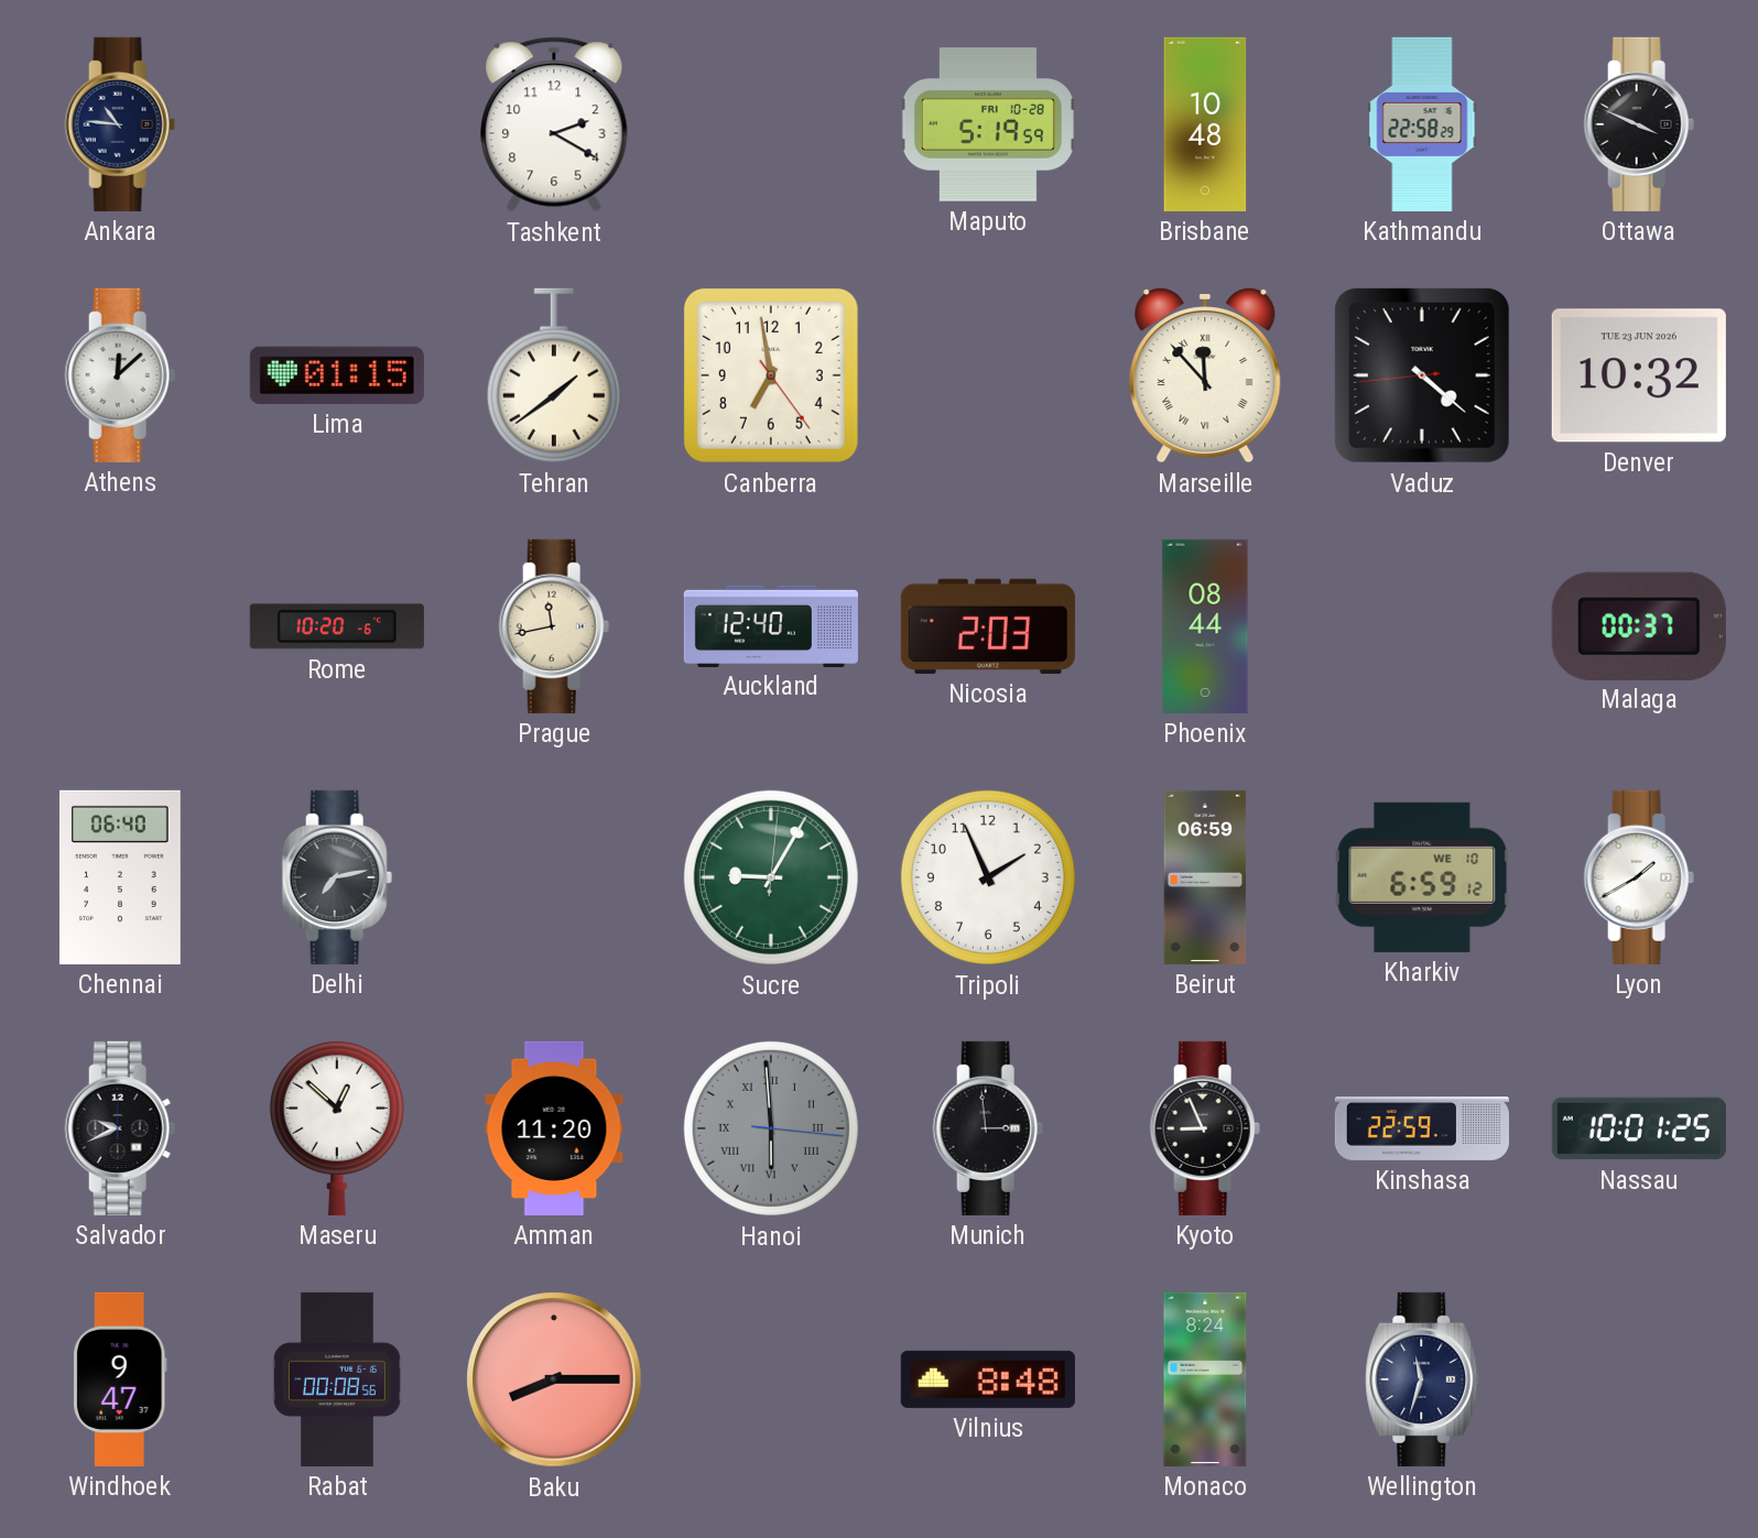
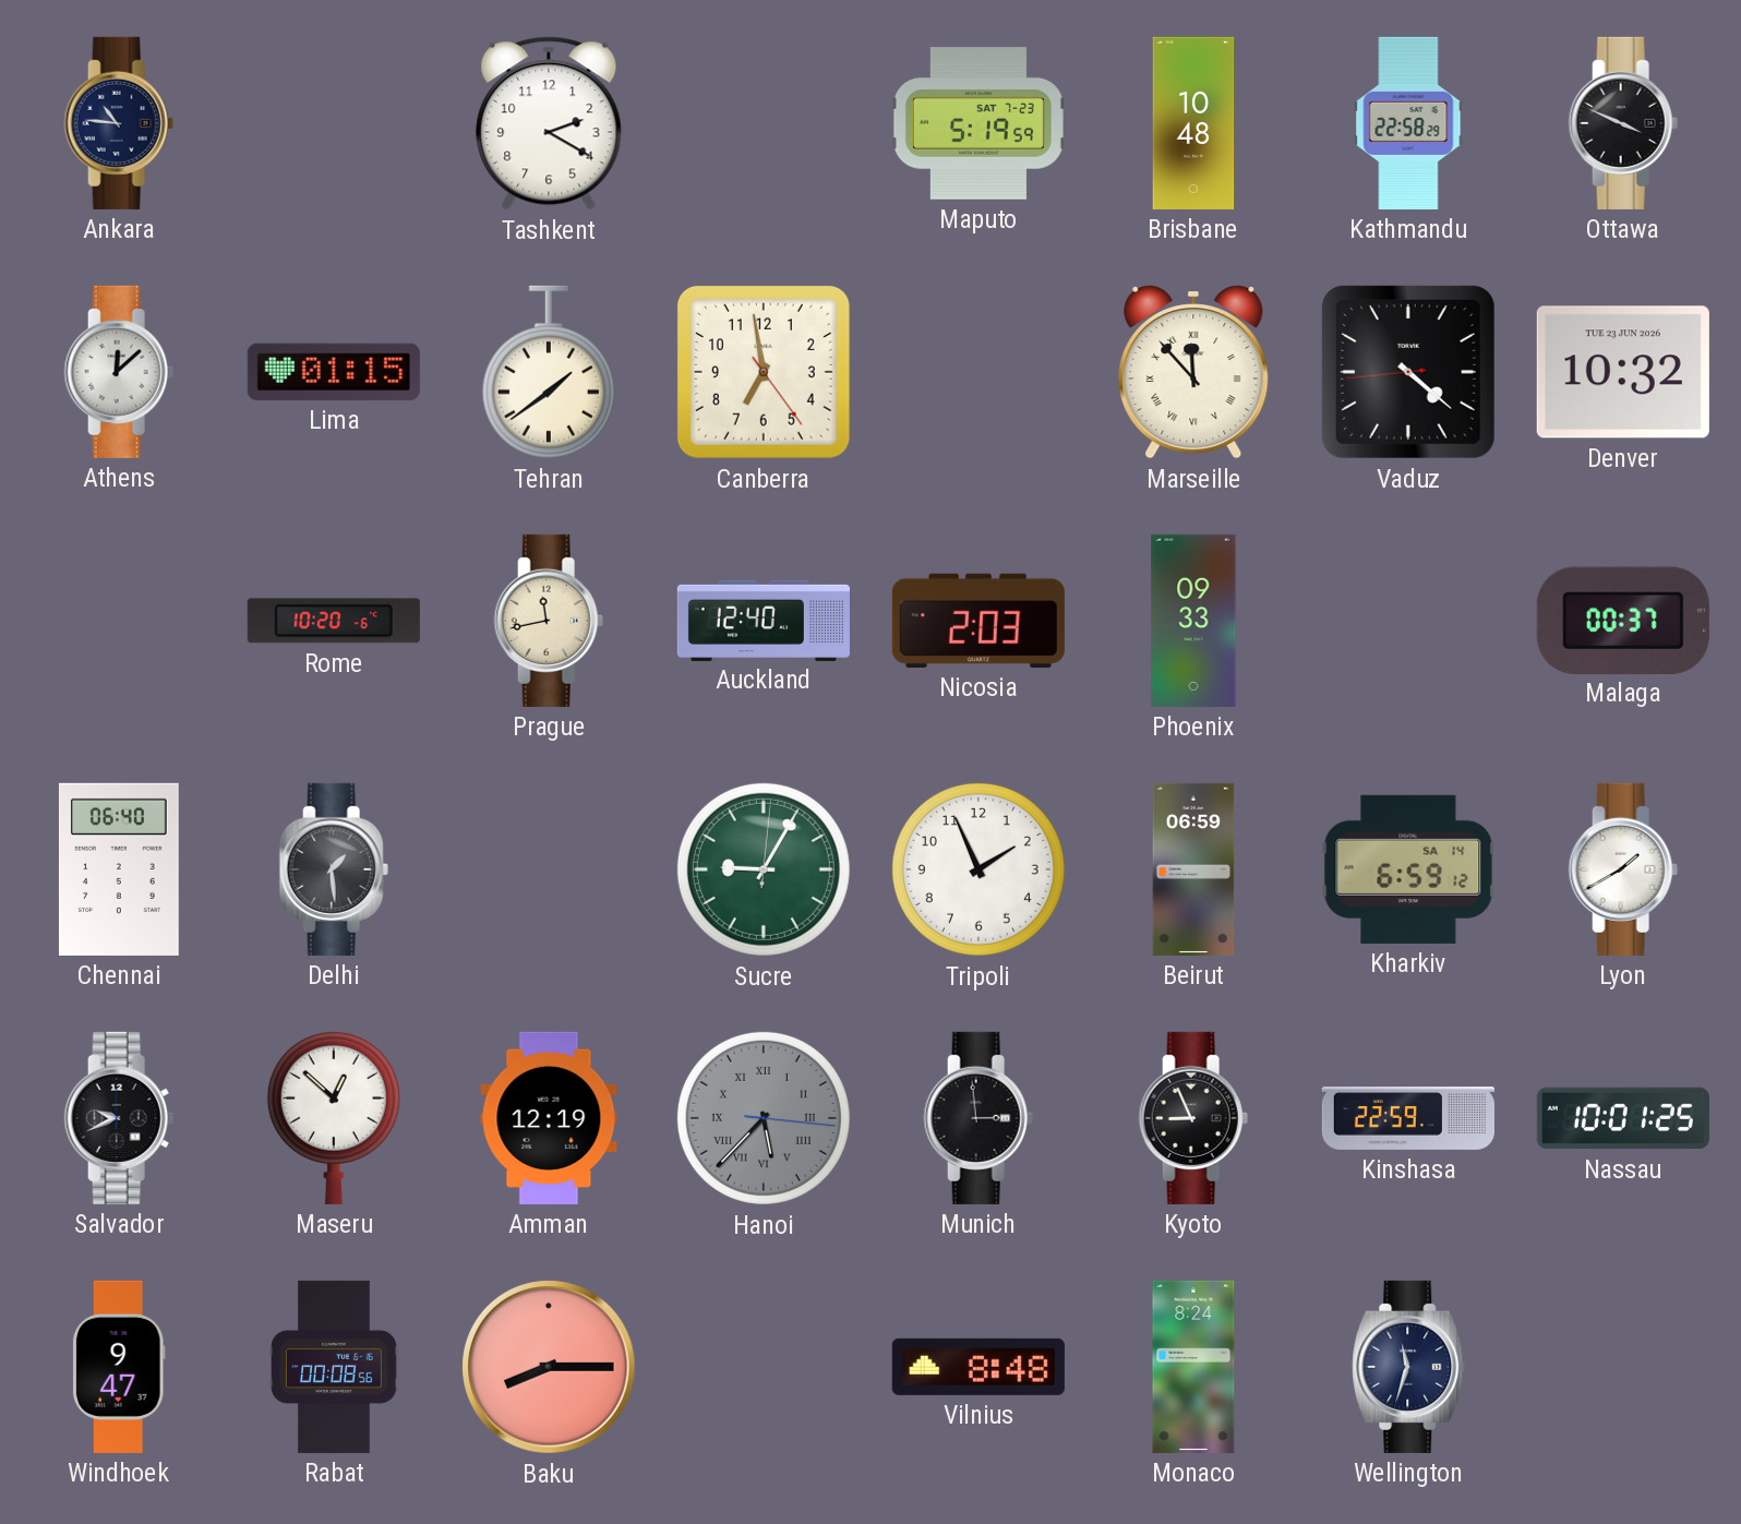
Maputo date: FRI 10-28 -> SAT 7-23 (978, 123)
Phoenix: 08:44 -> 09:33 (1193, 621)
Delhi: 7:13 -> 1:29 (334, 869)
Kharkiv date: WE 10 -> SA 14 (1408, 869)
Amman: 11:20 -> 12:19 (549, 1118)
Hanoi: 5:59 -> 5:37 (764, 1118)
